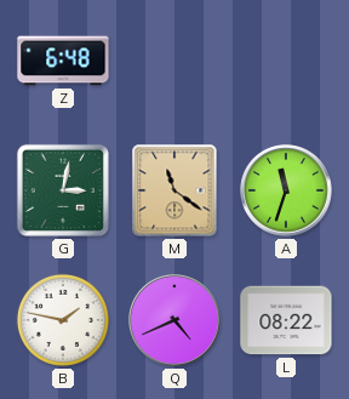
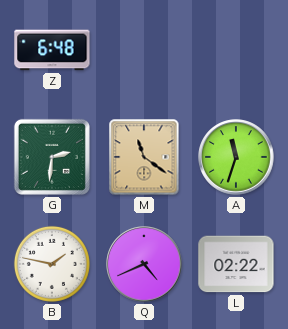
G: 3:02 -> 2:31 (52, 157)
L: 08:22 -> 02:22 (236, 264)
